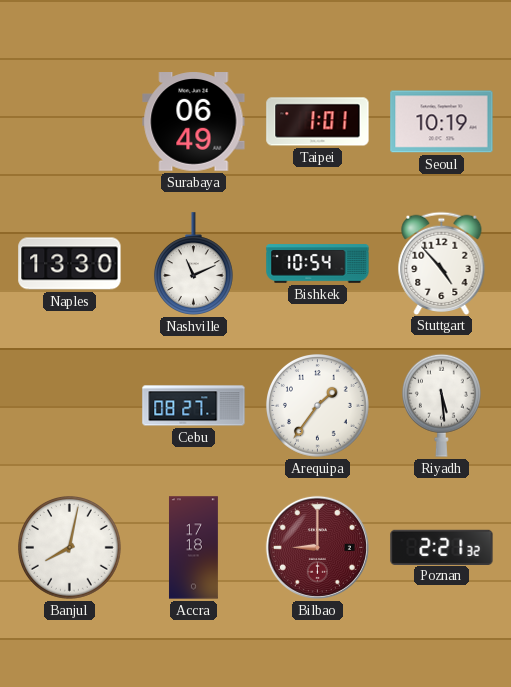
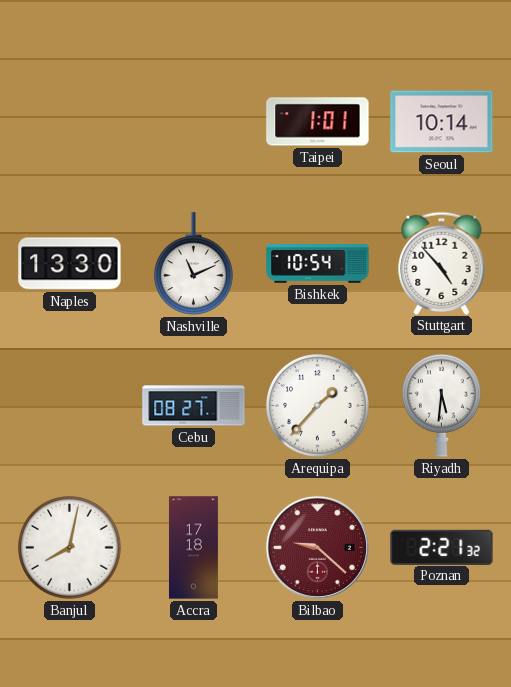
Surabaya: 06:49 -> none (194, 122)
Seoul: 10:19 -> 10:14 (442, 122)
Arequipa: 1:36 -> 1:37 (318, 406)
Riyadh: 5:29 -> 5:31 (441, 405)
Bilbao: 9:00 -> 9:22 (317, 547)
